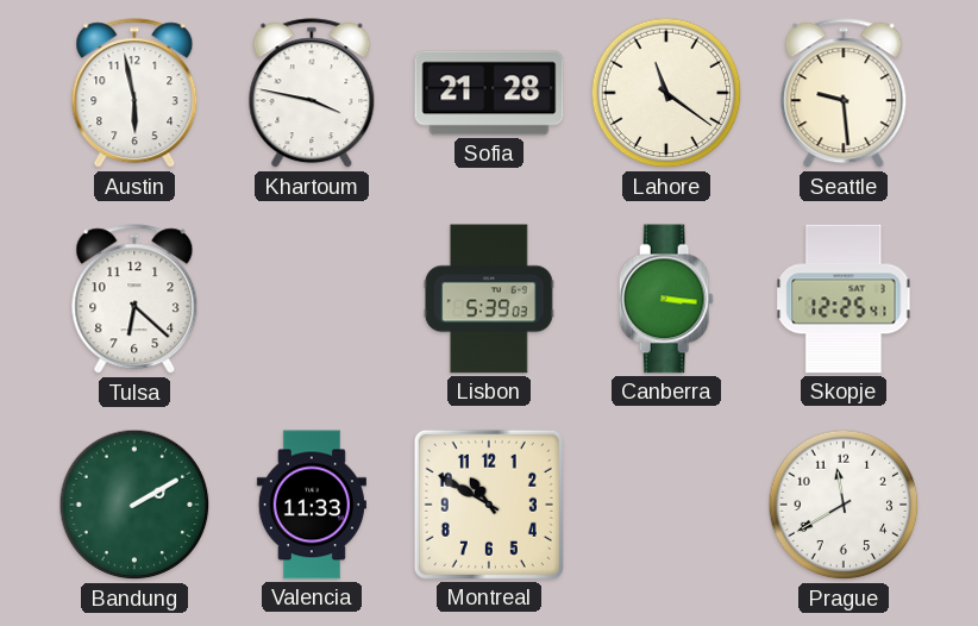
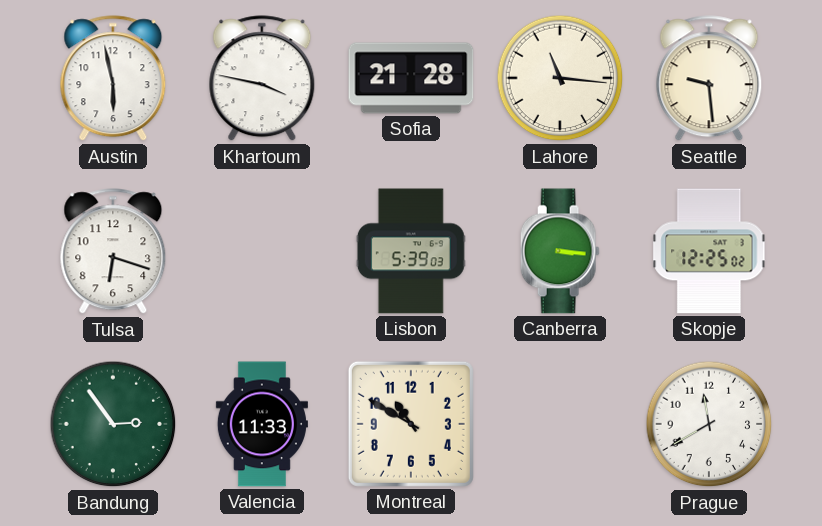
Lahore: 11:21 -> 11:16 (560, 78)
Tulsa: 6:22 -> 6:18 (113, 252)
Skopje: 12:25:41 -> 12:25:02 (709, 251)
Bandung: 2:10 -> 2:54 (113, 424)
